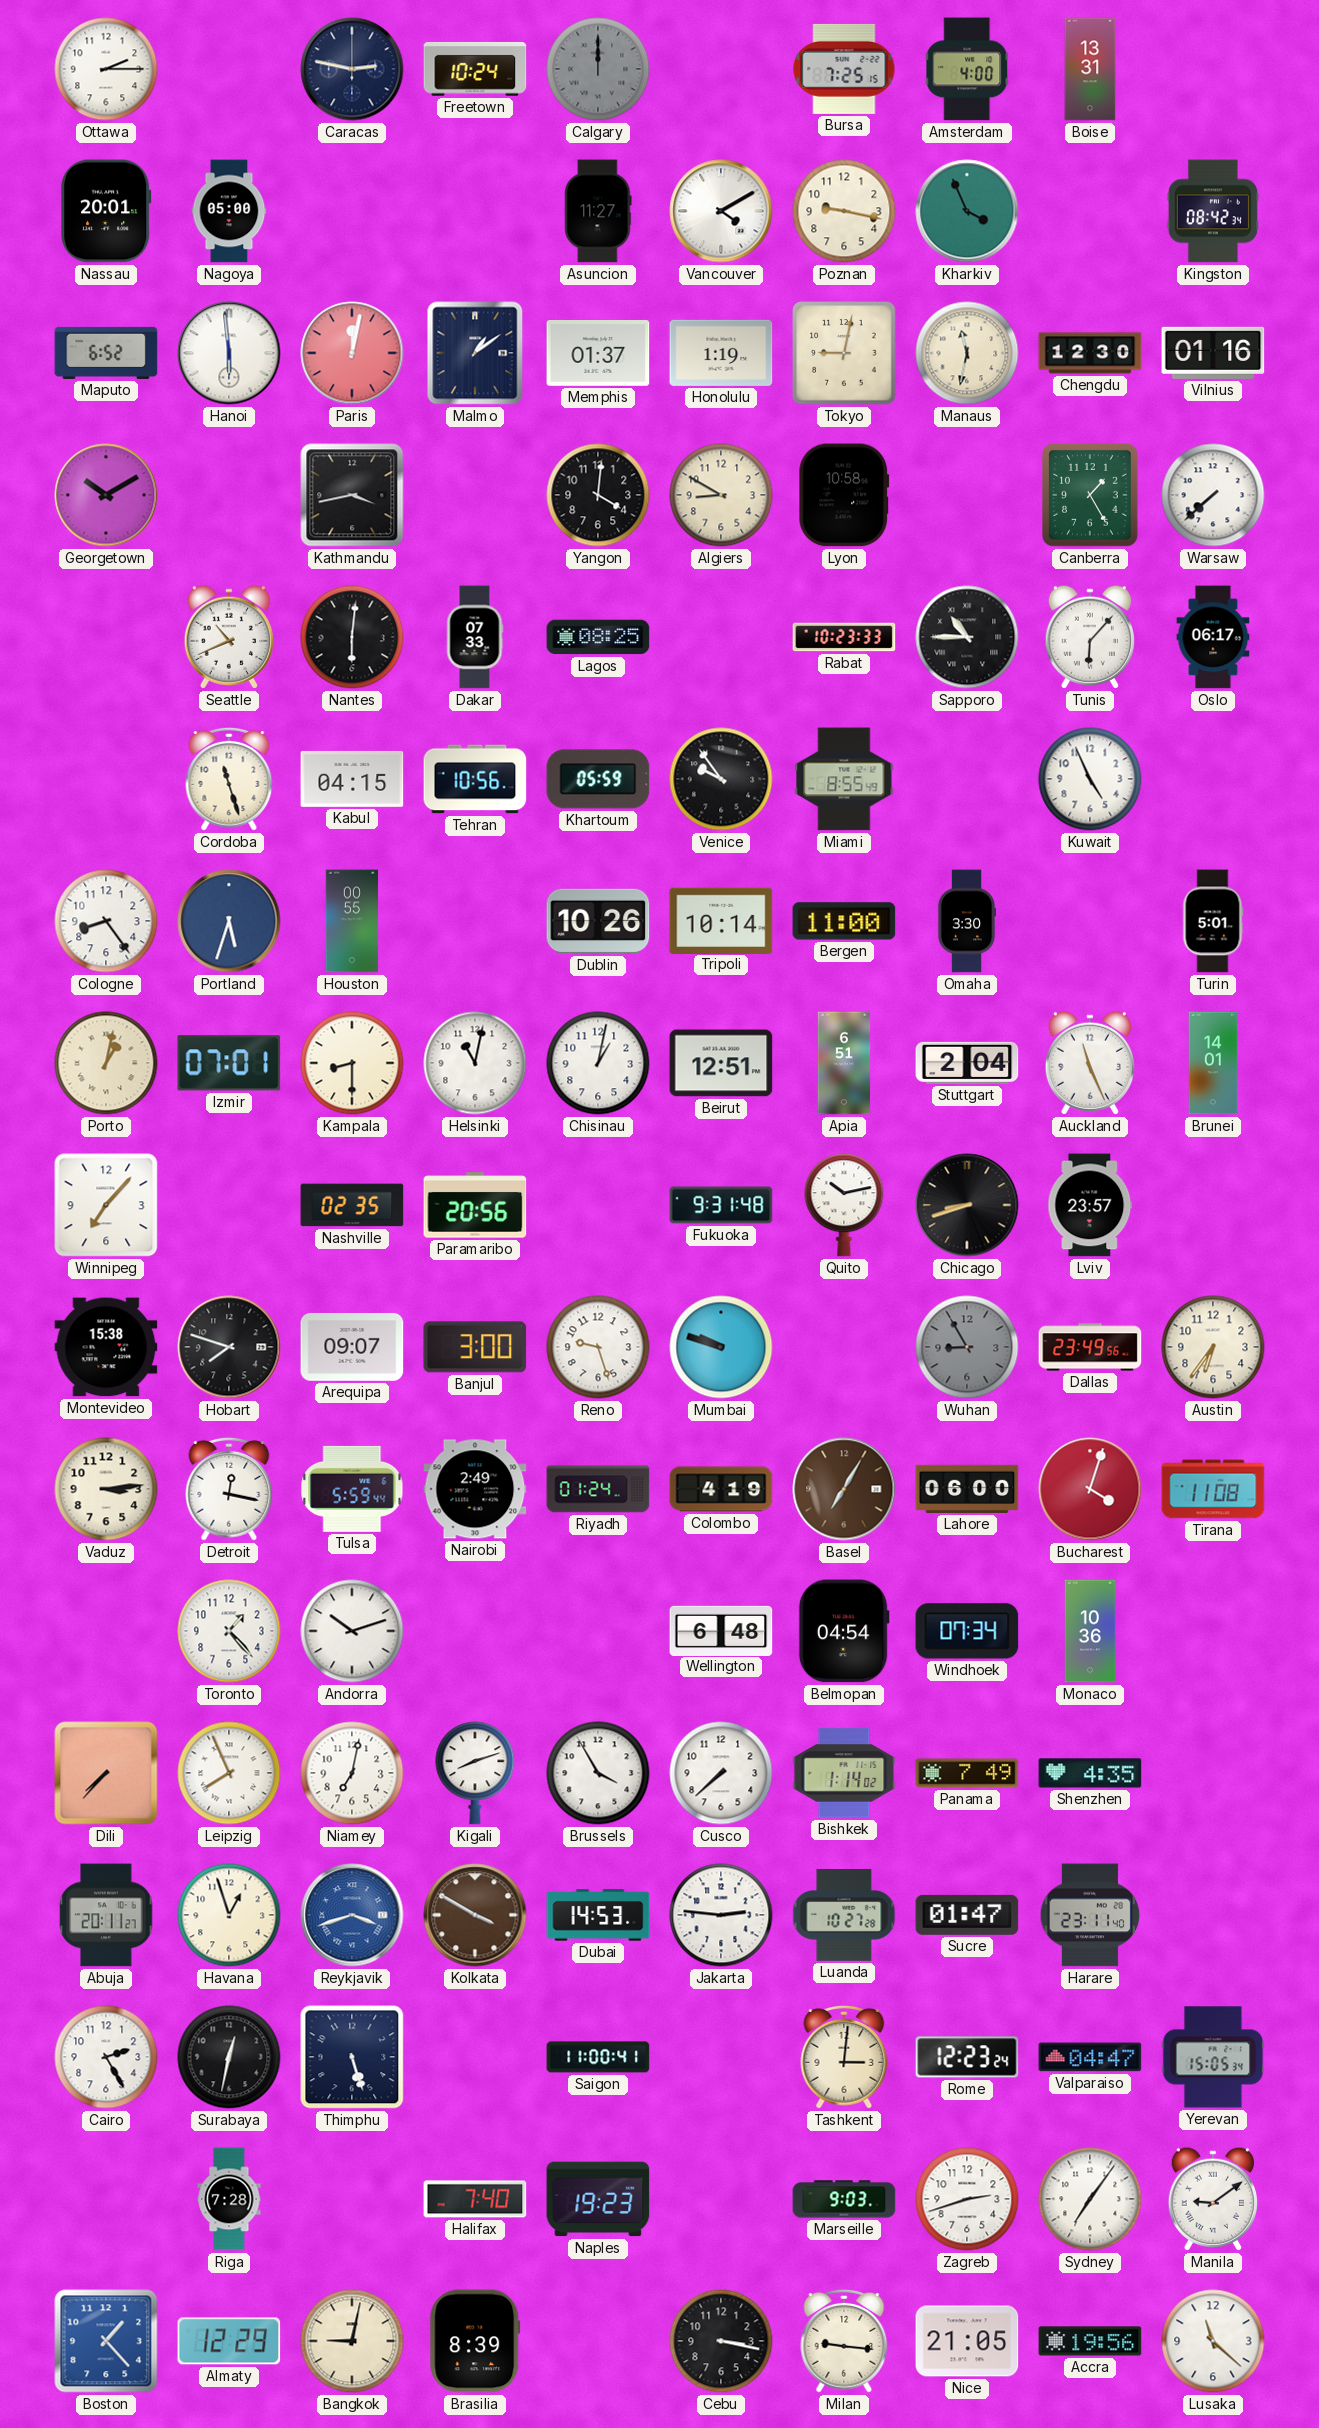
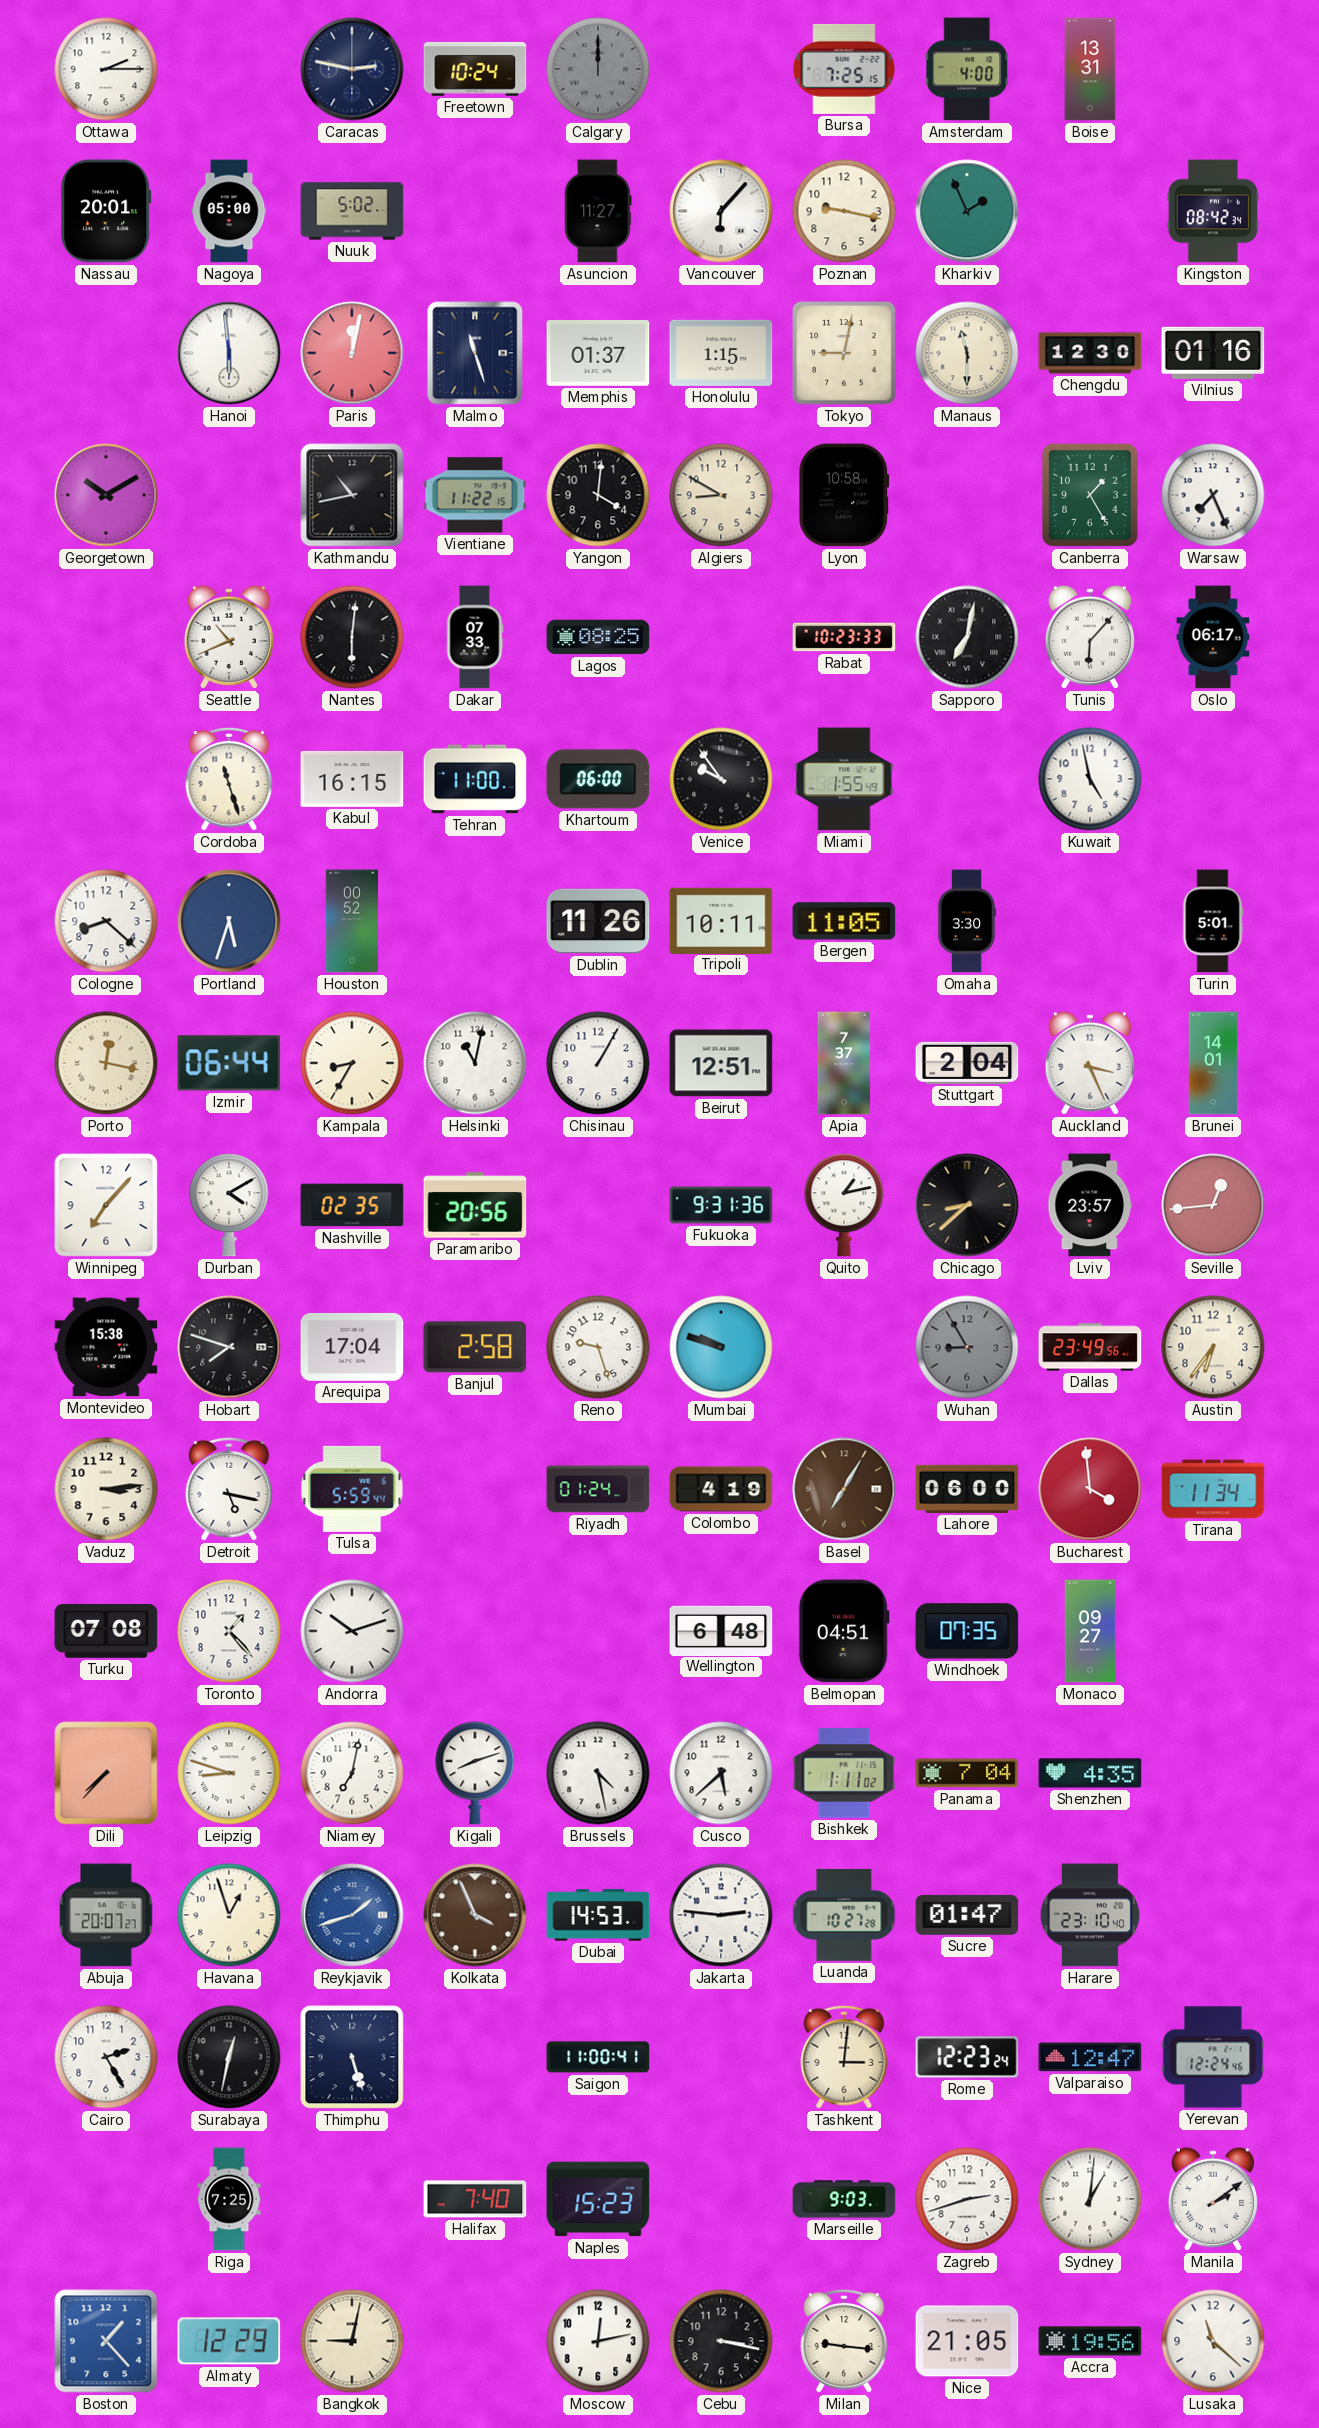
Nuuk: none -> 5:02 (352, 211)
Vancouver: 4:10 -> 6:07 (721, 211)
Kharkiv: 3:56 -> 1:56 (967, 211)
Maputo: 6:52 -> none (106, 353)
Malmo: 1:09 -> 11:27 (475, 353)
Honolulu: 1:19 -> 1:15 (721, 353)
Manaus: 11:32 -> 11:30 (967, 353)
Kathmandu: 3:43 -> 10:43 (352, 495)
Vientiane: none -> 11:22 (475, 495)
Warsaw: 7:38 -> 7:26 (1213, 495)
Sapporo: 10:45 -> 7:02 (967, 637)
Kabul: 04:15 -> 16:15 (352, 779)
Tehran: 10:56 -> 11:00 (475, 779)
Khartoum: 05:59 -> 06:00 (598, 779)
Miami: 8:55 -> 1:55 (844, 779)
Kuwait: 4:56 -> 4:58 (1090, 779)
Cologne: 8:24 -> 8:22 (106, 921)
Houston: 00:55 -> 00:52 (352, 921)
Dublin: 10:26 -> 11:26 (598, 921)
Tripoli: 10:14 -> 10:11 (721, 920)
Bergen: 11:00 -> 11:05 (844, 921)
Porto: 1:02 -> 12:17 (106, 1063)
Izmir: 07:01 -> 06:44 (229, 1063)
Kampala: 8:30 -> 8:35 (352, 1063)
Chisinau: 1:02 -> 1:05 (598, 1063)
Apia: 6:51 -> 7:37 (844, 1063)
Auckland: 11:26 -> 3:26 (1090, 1063)
Durban: none -> 4:10 (229, 1205)
Fukuoka: 9:31:48 -> 9:31:36 (721, 1205)
Quito: 10:13 -> 1:13 (844, 1205)
Chicago: 8:42 -> 8:38 (967, 1205)
Seville: none -> 12:44 (1213, 1205)
Arequipa: 09:07 -> 17:04 (352, 1347)
Banjul: 3:00 -> 2:58 (475, 1347)
Detroit: 12:17 -> 5:17 (229, 1489)
Nairobi: 2:49 -> none (475, 1489)
Bucharest: 4:03 -> 3:59 (1090, 1489)
Tirana: 11:08 -> 11:34 (1213, 1489)
Turku: none -> 07:08 (106, 1631)
Belmopan: 04:54 -> 04:51 (844, 1631)
Windhoek: 07:34 -> 07:35 (967, 1631)
Monaco: 10:36 -> 09:27 (1090, 1631)
Leipzig: 7:56 -> 8:48 (229, 1773)
Brussels: 3:55 -> 4:28 (598, 1773)
Cusco: 7:38 -> 5:38 (721, 1773)
Bishkek: 1:14 -> 1:11 (844, 1773)
Panama: 7:49 -> 7:04 (967, 1773)
Abuja: 20:11 -> 20:07 (106, 1915)
Reykjavik: 3:42 -> 1:42 (352, 1915)
Kolkata: 3:50 -> 3:56 (475, 1915)
Harare: 23:11 -> 23:10 (1090, 1915)
Valparaiso: 04:47 -> 12:47 (1090, 2057)
Yerevan: 15:05 -> 12:24 (1213, 2057)
Riga: 7:28 -> 7:25 (229, 2199)
Naples: 19:23 -> 15:23 (598, 2199)
Sydney: 7:06 -> 1:01 (1090, 2199)
Manila: 9:09 -> 2:09 (1213, 2199)
Brasilia: 8:39 -> none (475, 2341)
Moscow: none -> 12:13 (598, 2341)
